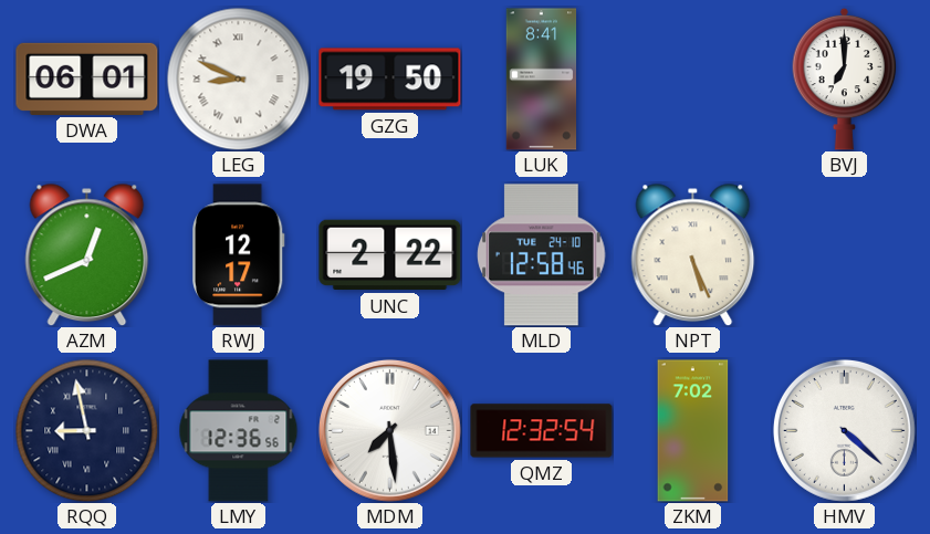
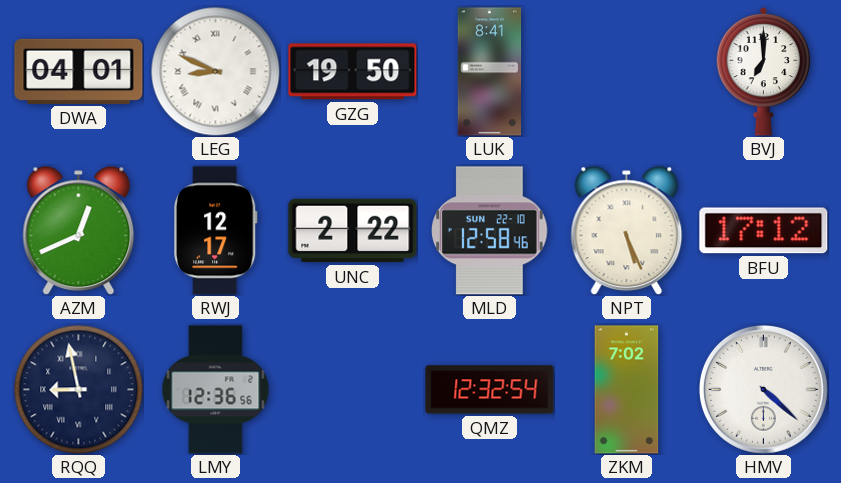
DWA: 06:01 -> 04:01 (79, 71)
MLD date: TUE 24-10 -> SUN 22-10 (490, 231)
BFU: none -> 17:12 (764, 231)
MDM: 7:29 -> none (389, 430)
